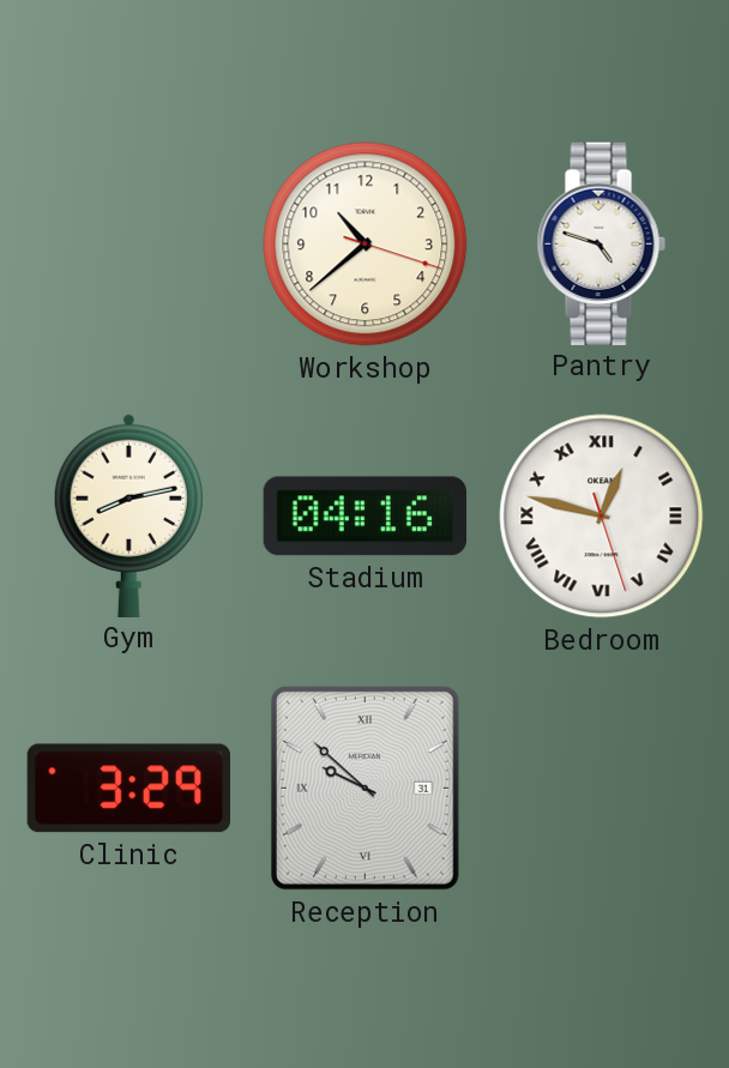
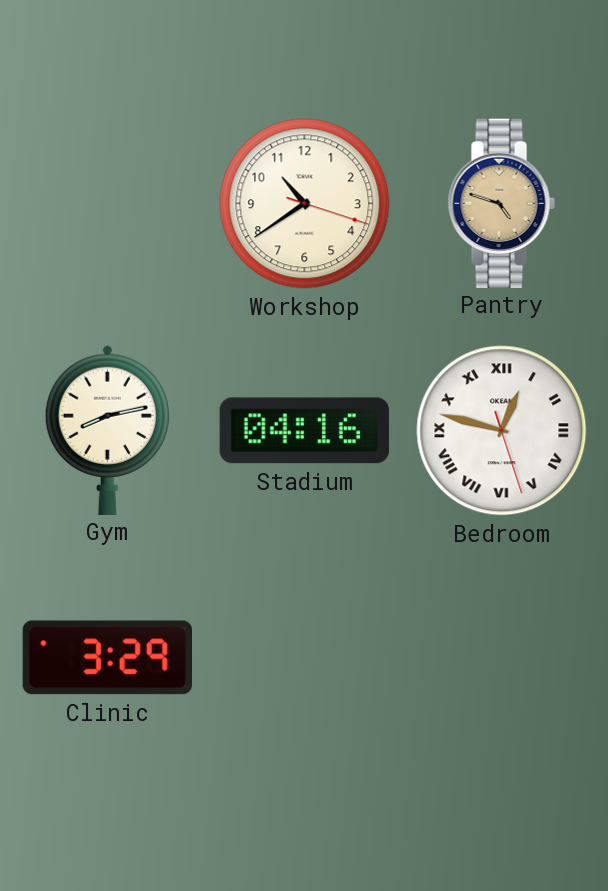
Workshop: 10:38 -> 10:39 (305, 204)
Pantry dial: white -> champagne (501, 203)
Reception: 9:52 -> none (365, 788)
